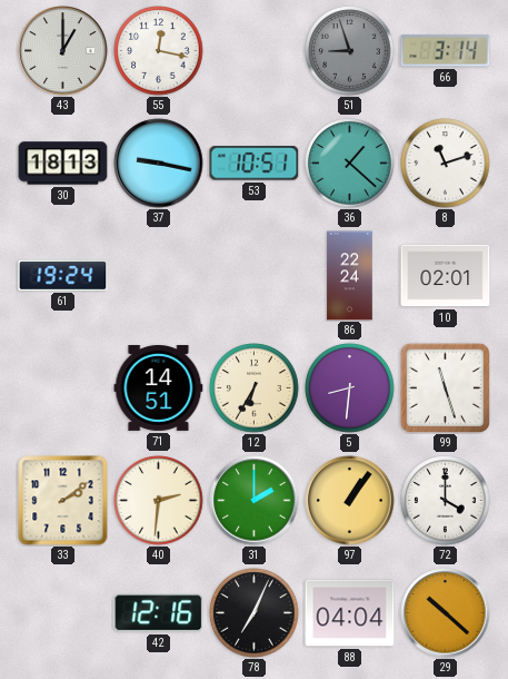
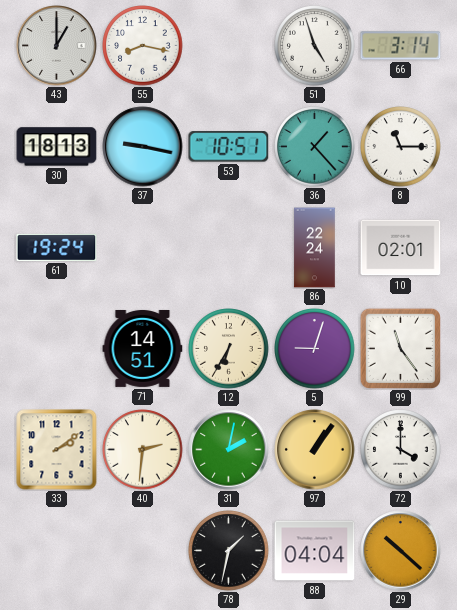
55: 12:17 -> 8:17 (143, 46)
51: 8:57 -> 4:57 (315, 46)
51 dial: grey -> white (315, 46)
36: 1:22 -> 1:23 (315, 147)
8: 11:12 -> 11:15 (401, 147)
5: 8:31 -> 9:03 (315, 349)
99: 11:27 -> 11:24 (400, 348)
31: 2:00 -> 2:02 (229, 450)
42: 12:16 -> none (159, 613)
78: 7:04 -> 1:32 (229, 551)
